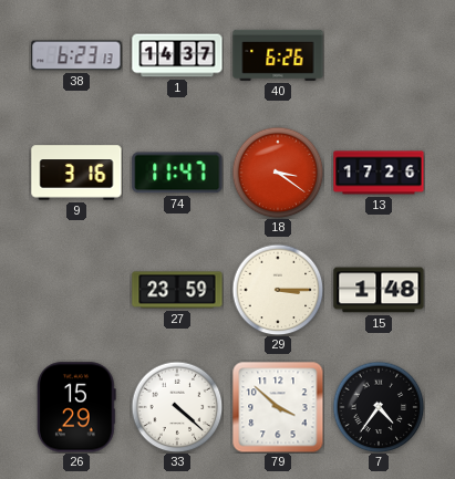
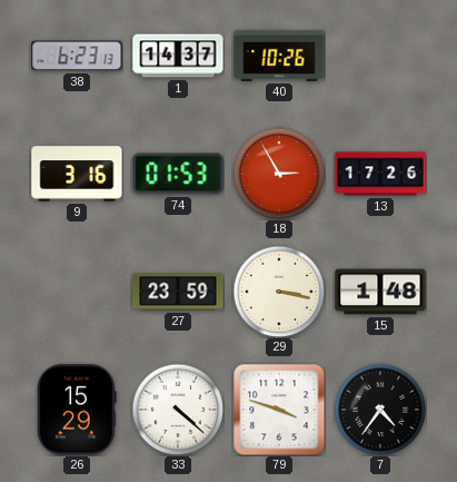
40: 6:26 -> 10:26 (279, 56)
74: 11:47 -> 01:53 (178, 174)
18: 3:21 -> 2:55 (279, 174)
29: 3:15 -> 3:17 (279, 292)
79: 3:52 -> 3:48 (279, 410)
